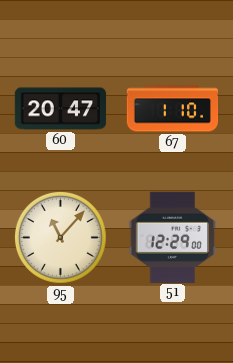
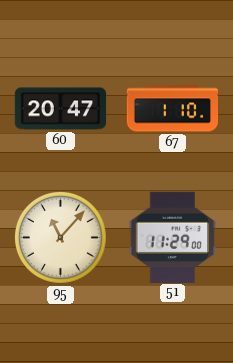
51: 12:29 -> 11:29 (173, 237)
